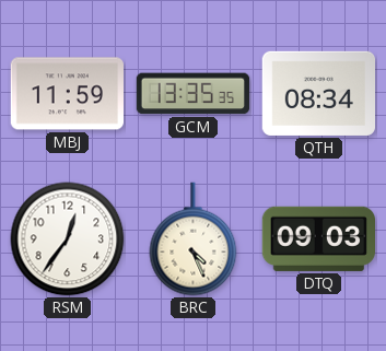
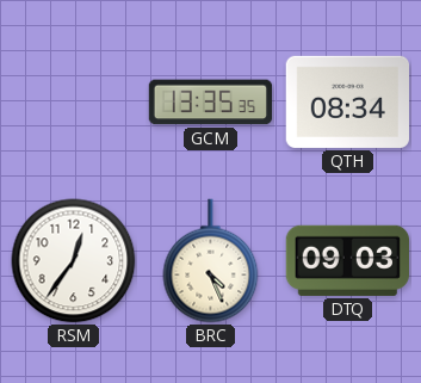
MBJ: 11:59 -> none (68, 94)
